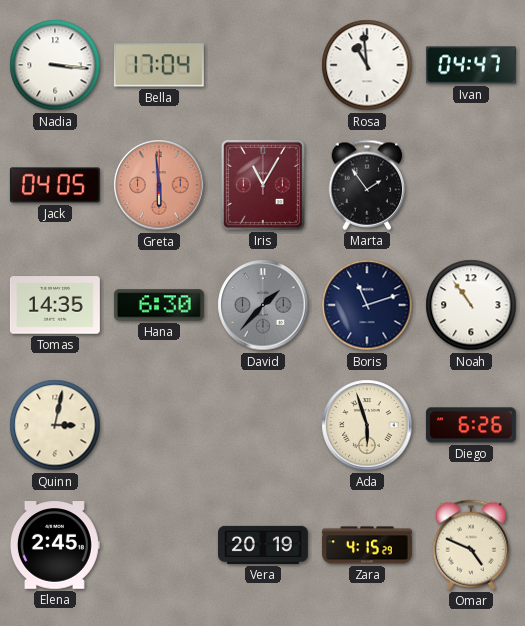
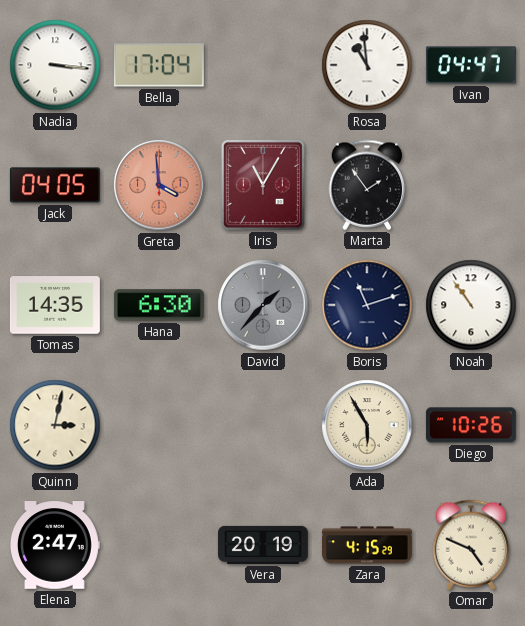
Greta: 5:59 -> 3:59 (159, 185)
Ada: 5:57 -> 5:55 (367, 425)
Diego: 6:26 -> 10:26 (471, 425)
Elena: 2:45 -> 2:47 (55, 545)
